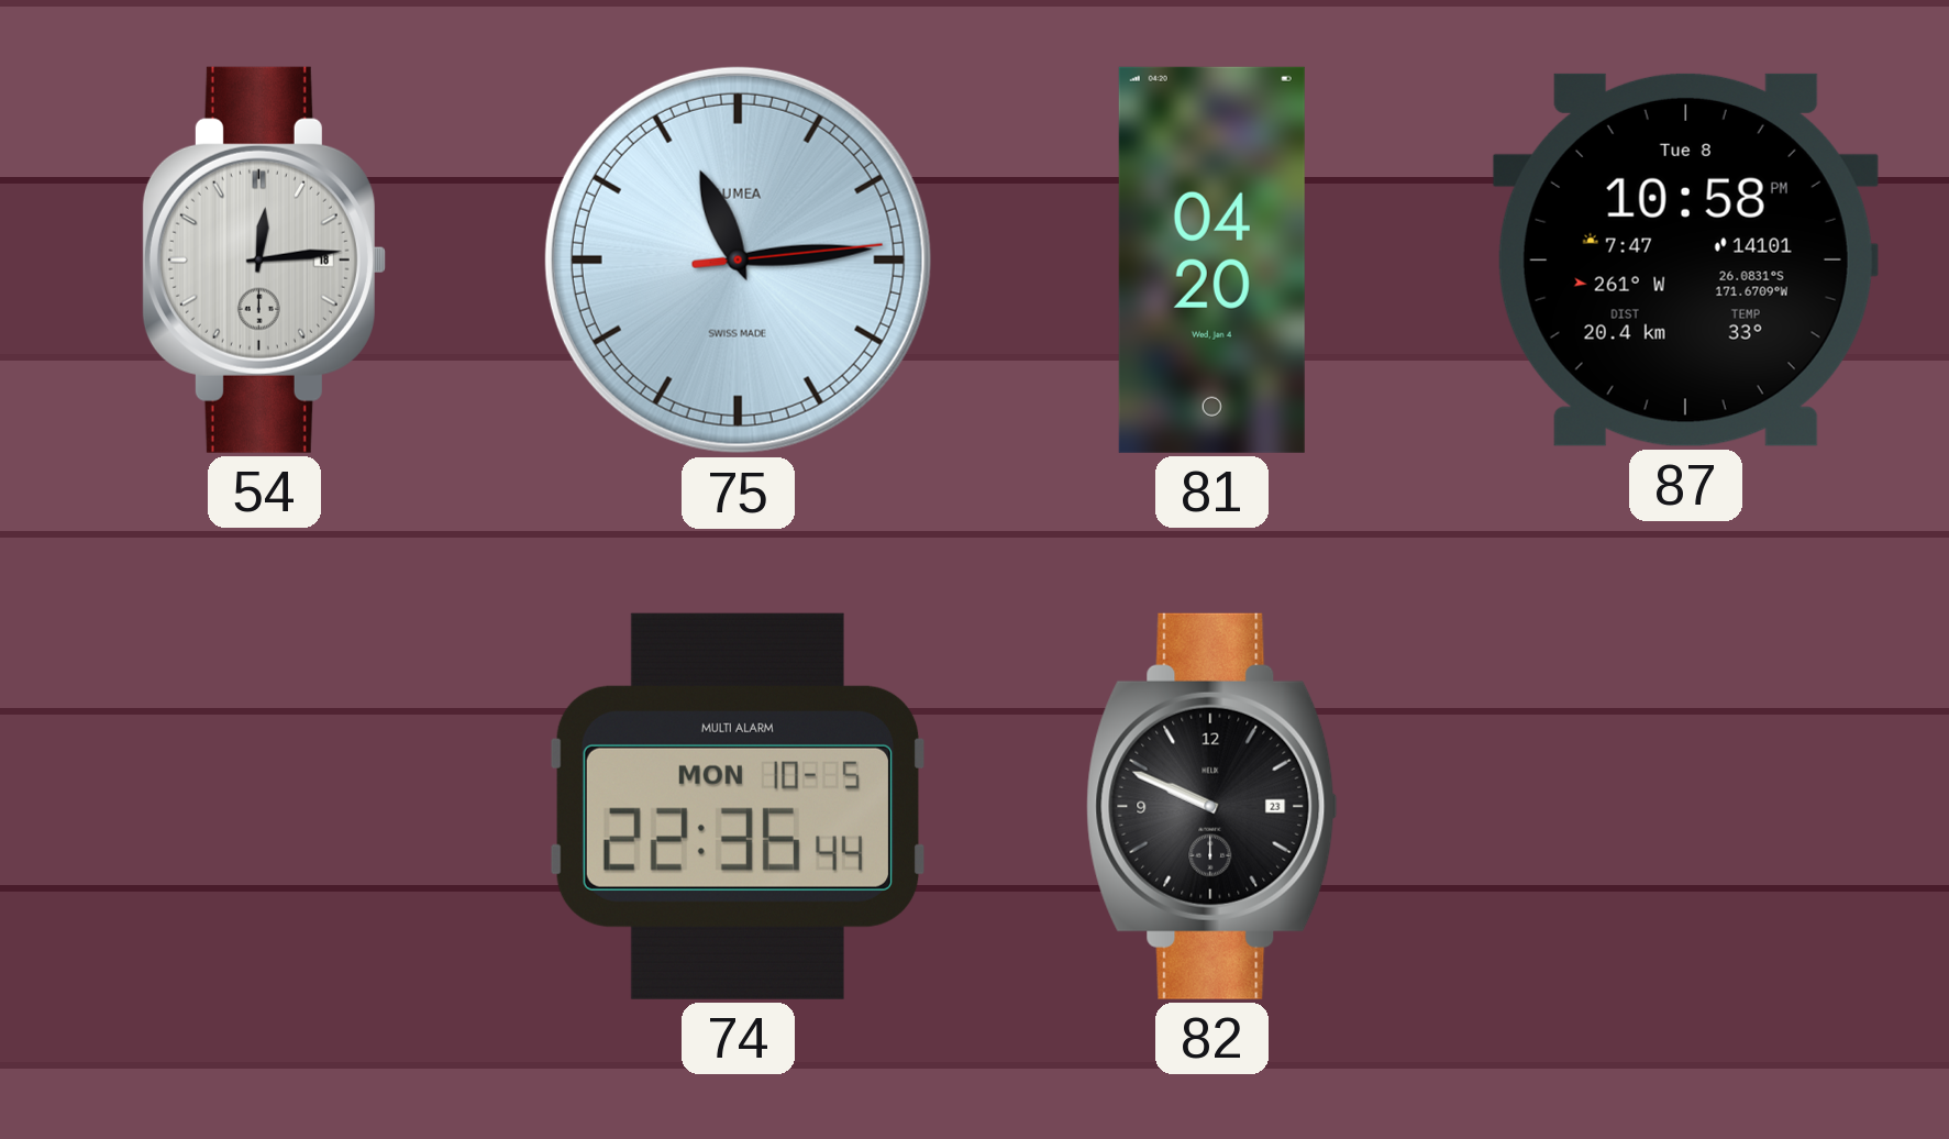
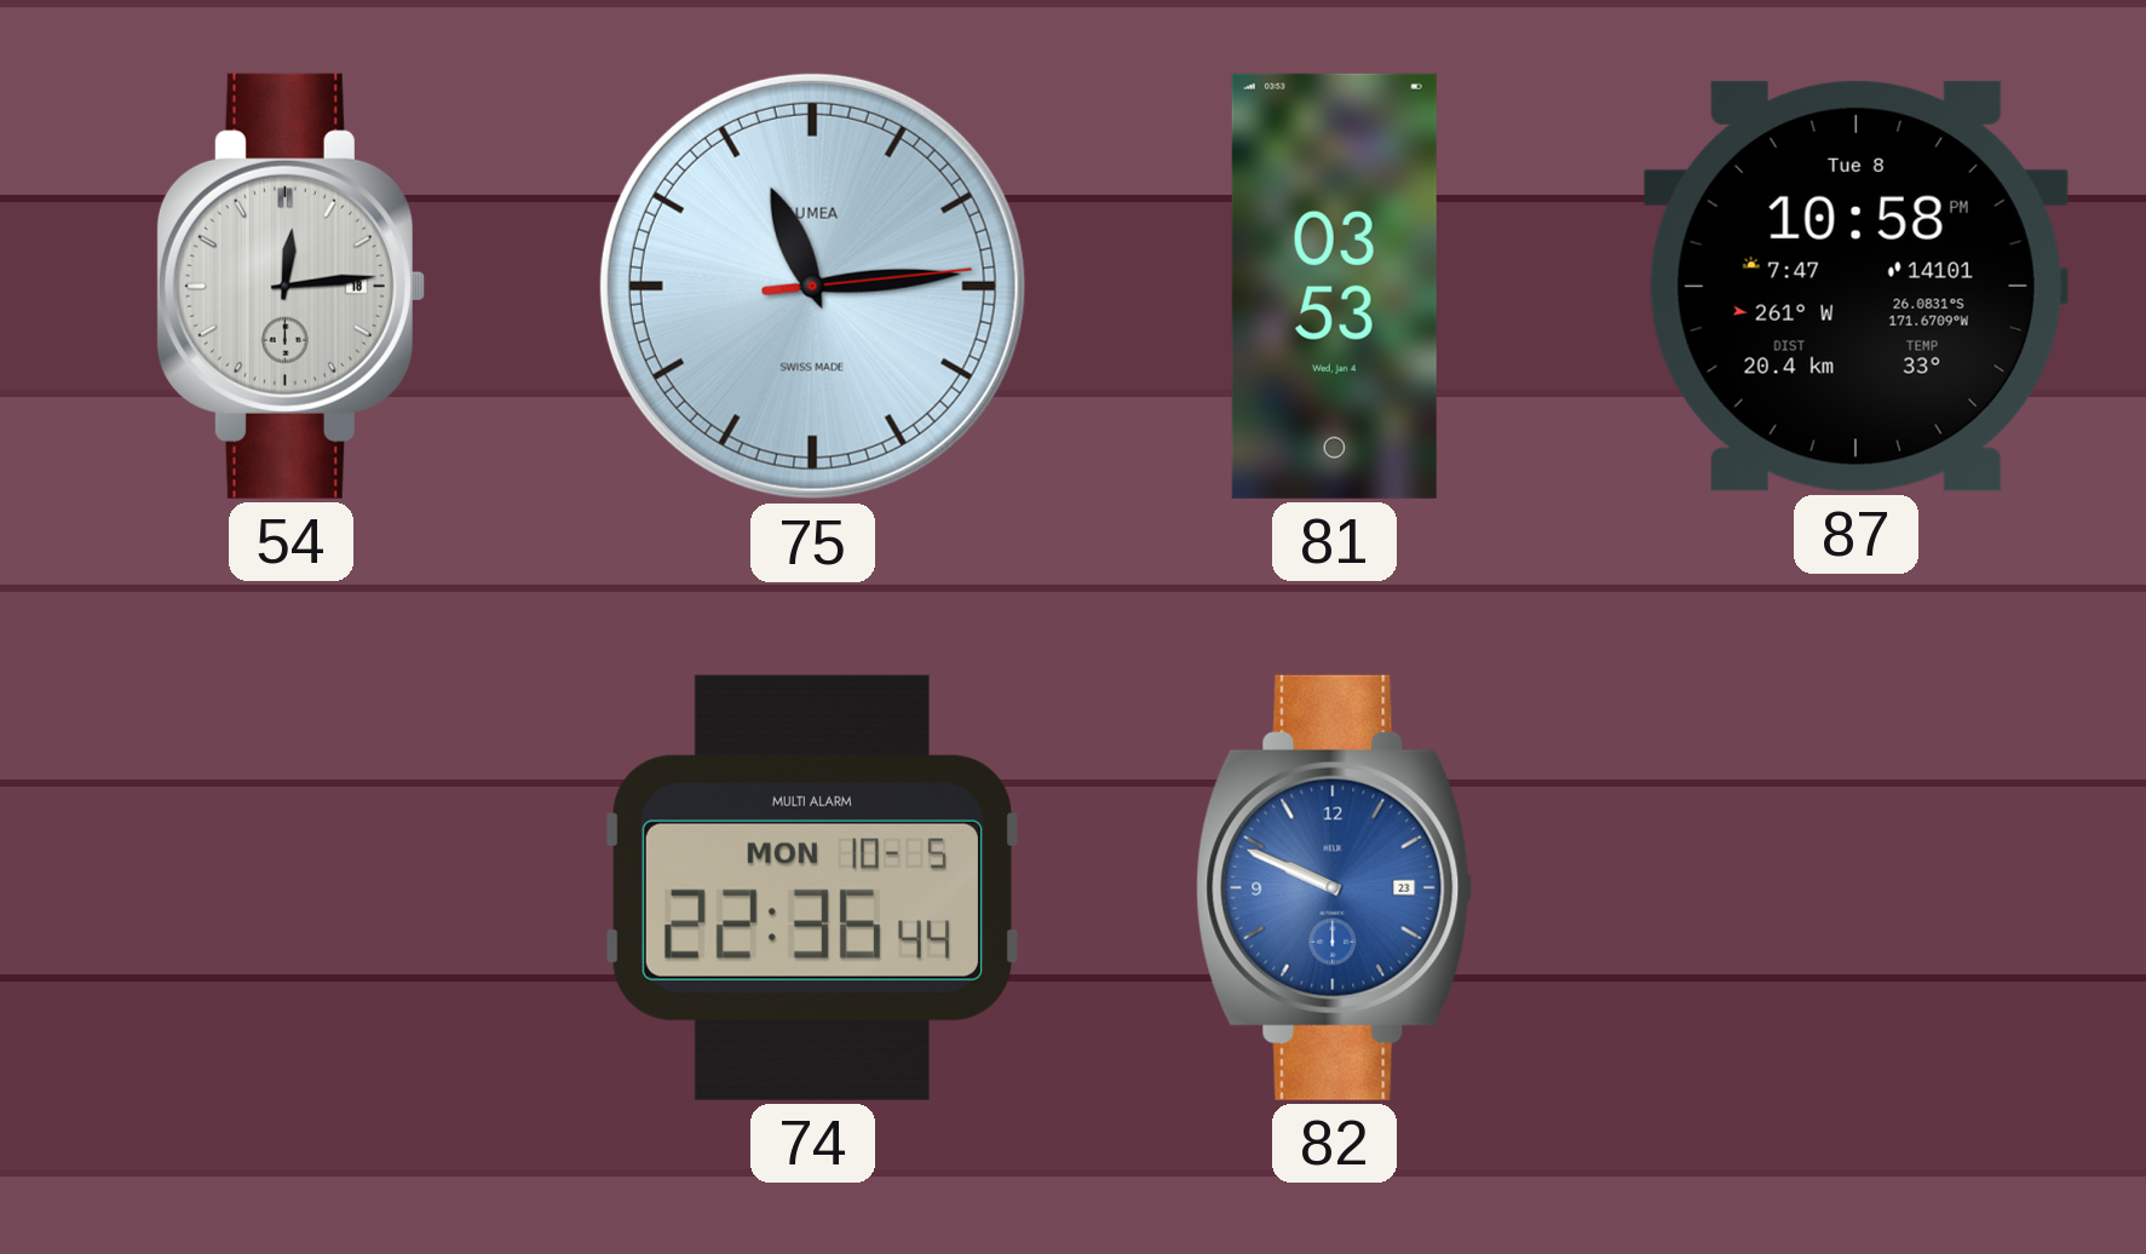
81: 04:20 -> 03:53 (1334, 286)
82 dial: black -> blue (1335, 887)
